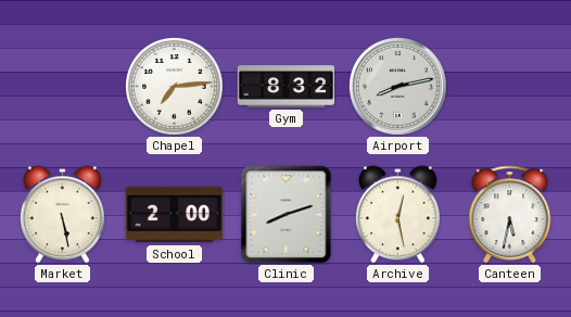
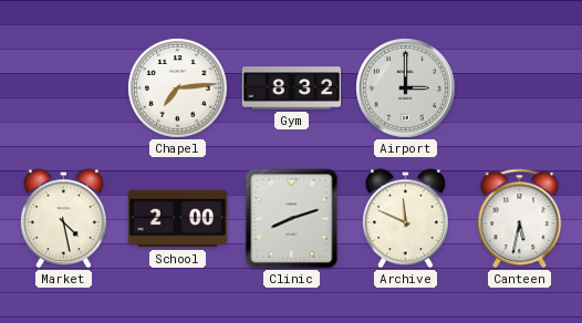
Airport: 8:13 -> 3:00 (406, 88)
Market: 5:28 -> 4:28 (63, 219)
Archive: 12:28 -> 11:49 (405, 219)
